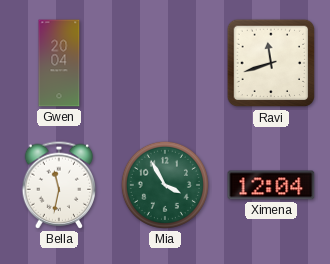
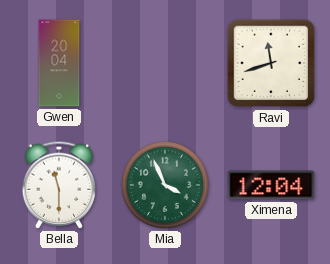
Bella: 11:32 -> 11:30 (59, 185)
Mia: 3:55 -> 3:56 (165, 185)
